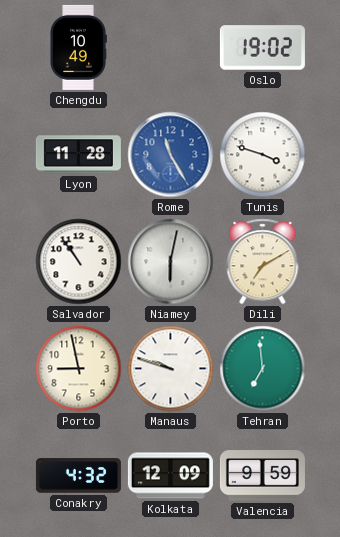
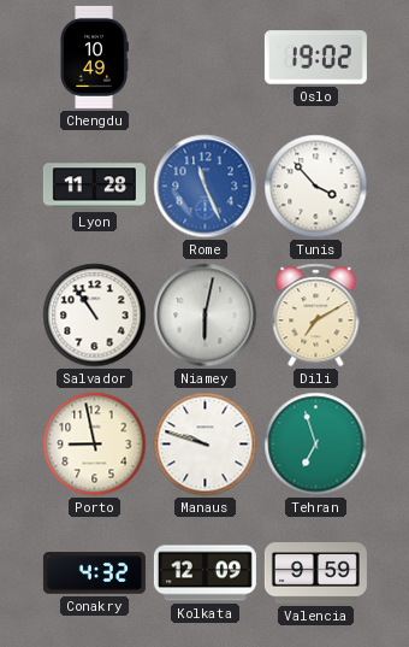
Rome: 11:25 -> 11:26 (206, 187)
Tunis: 3:48 -> 3:53 (316, 187)
Tehran: 6:59 -> 6:57 (316, 445)
